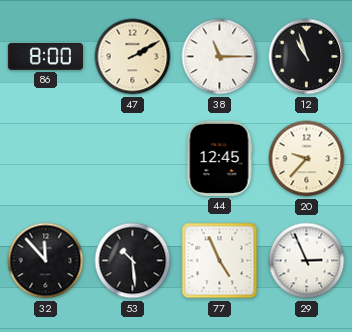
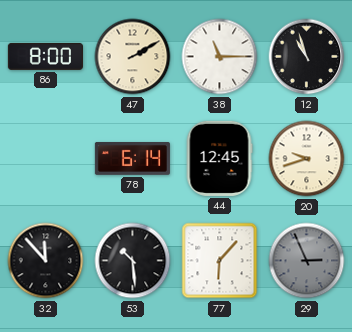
78: none -> 6:14 (132, 159)
20: 9:37 -> 9:42 (307, 159)
77: 4:56 -> 6:07 (220, 261)
29 dial: white -> grey (307, 261)
